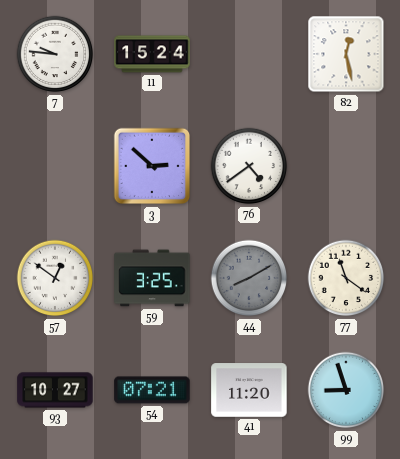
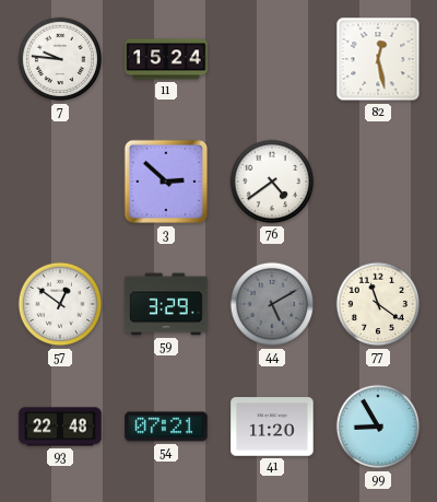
59: 3:25 -> 3:29 (166, 304)
44: 8:10 -> 5:10 (272, 304)
93: 10:27 -> 22:48 (60, 427)
99: 8:57 -> 8:55 (378, 427)
